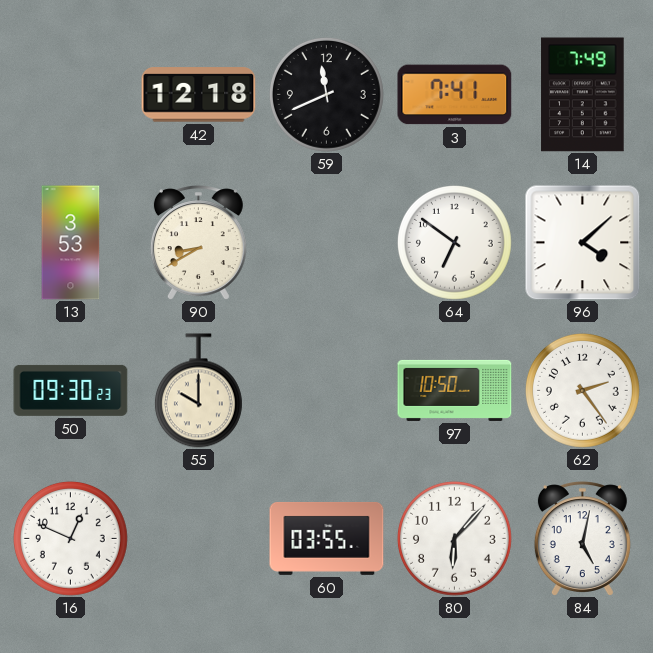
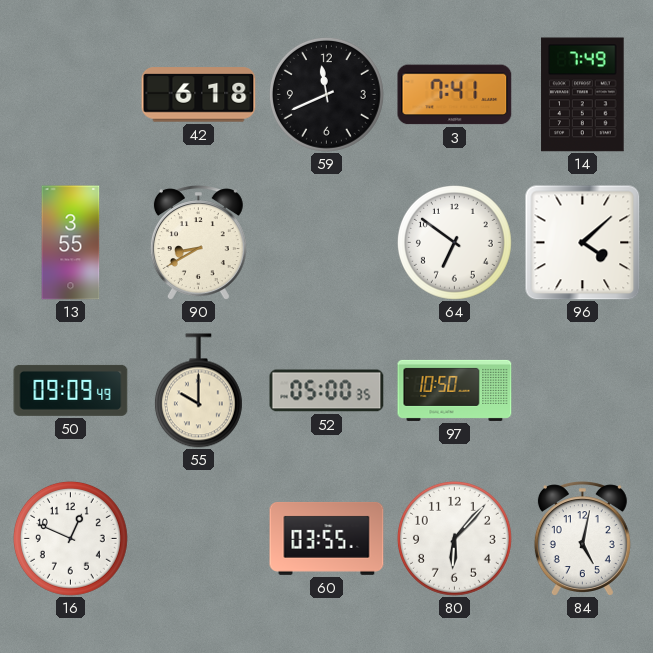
42: 12:18 -> 6:18 (199, 95)
13: 3:53 -> 3:55 (71, 243)
50: 09:30 -> 09:09 (71, 390)
52: none -> 05:00 (327, 391)
62: 2:24 -> none (582, 390)
